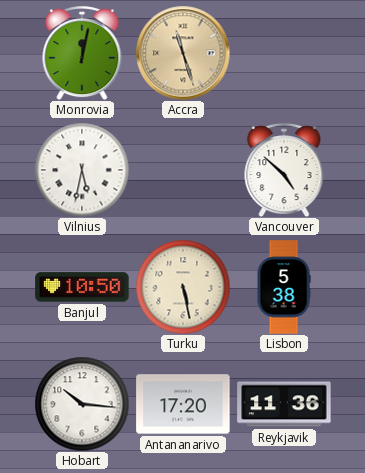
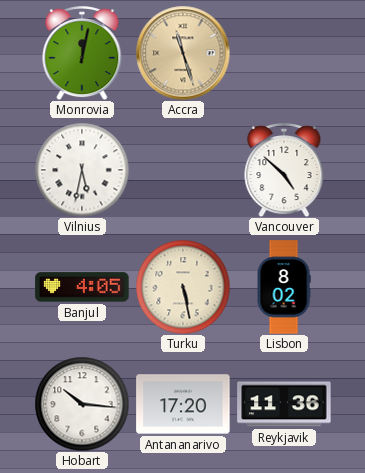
Banjul: 10:50 -> 4:05 (82, 287)
Lisbon: 5:38 -> 8:02 (284, 287)
